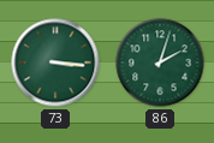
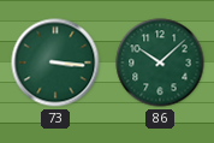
86: 2:03 -> 10:08 (160, 62)
